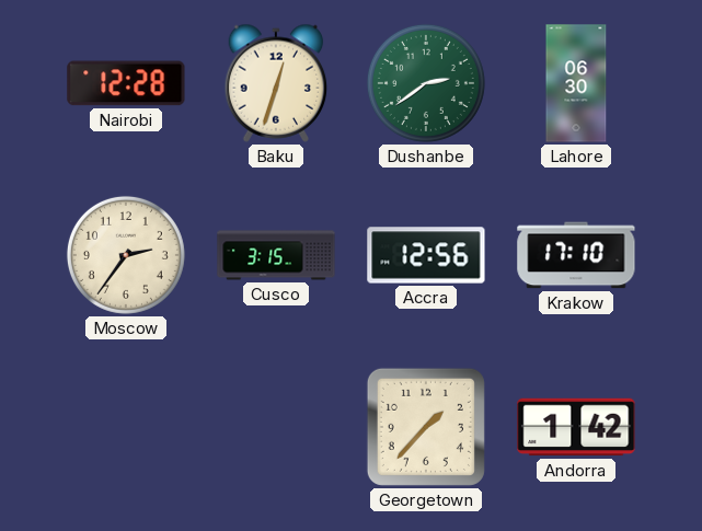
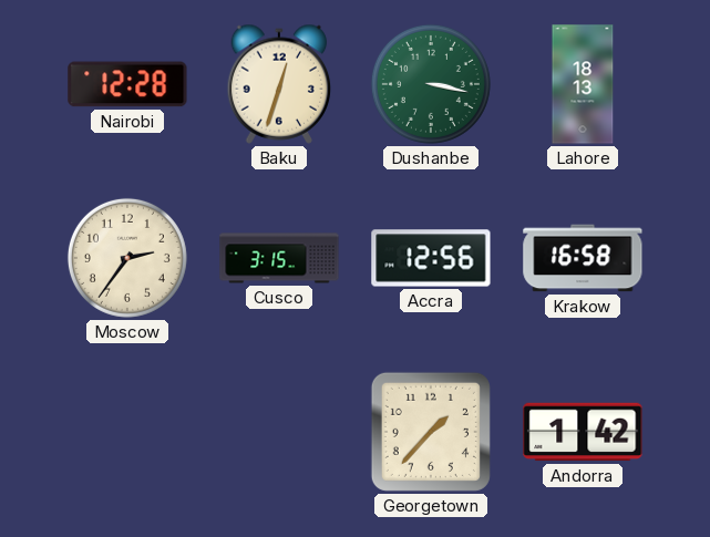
Dushanbe: 2:39 -> 3:17 (431, 84)
Lahore: 06:30 -> 18:13 (583, 84)
Krakow: 17:10 -> 16:58 (583, 258)
